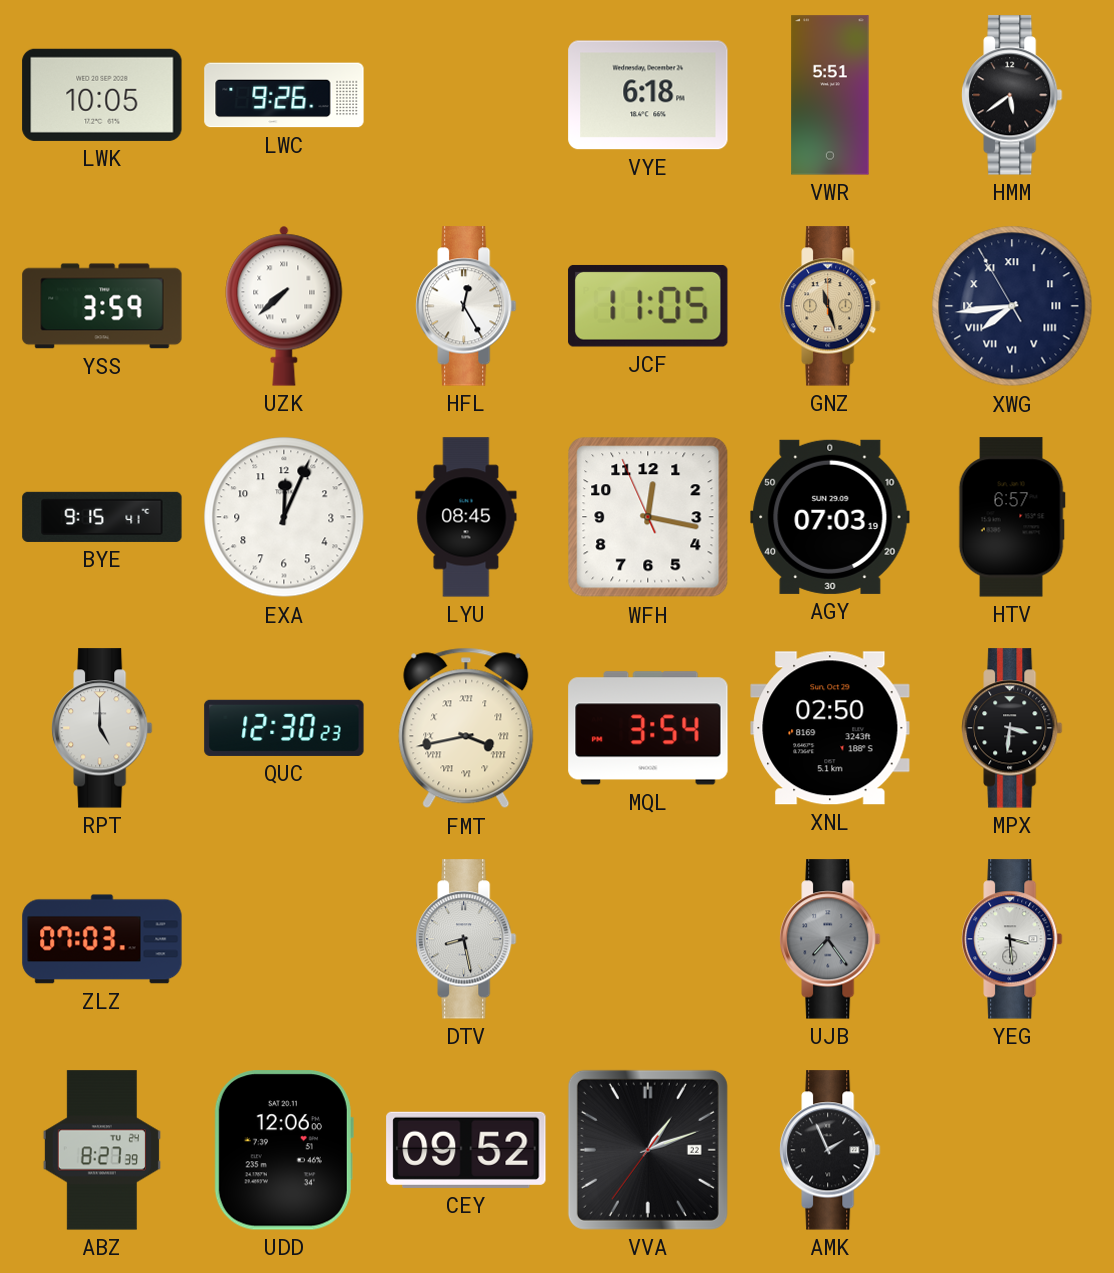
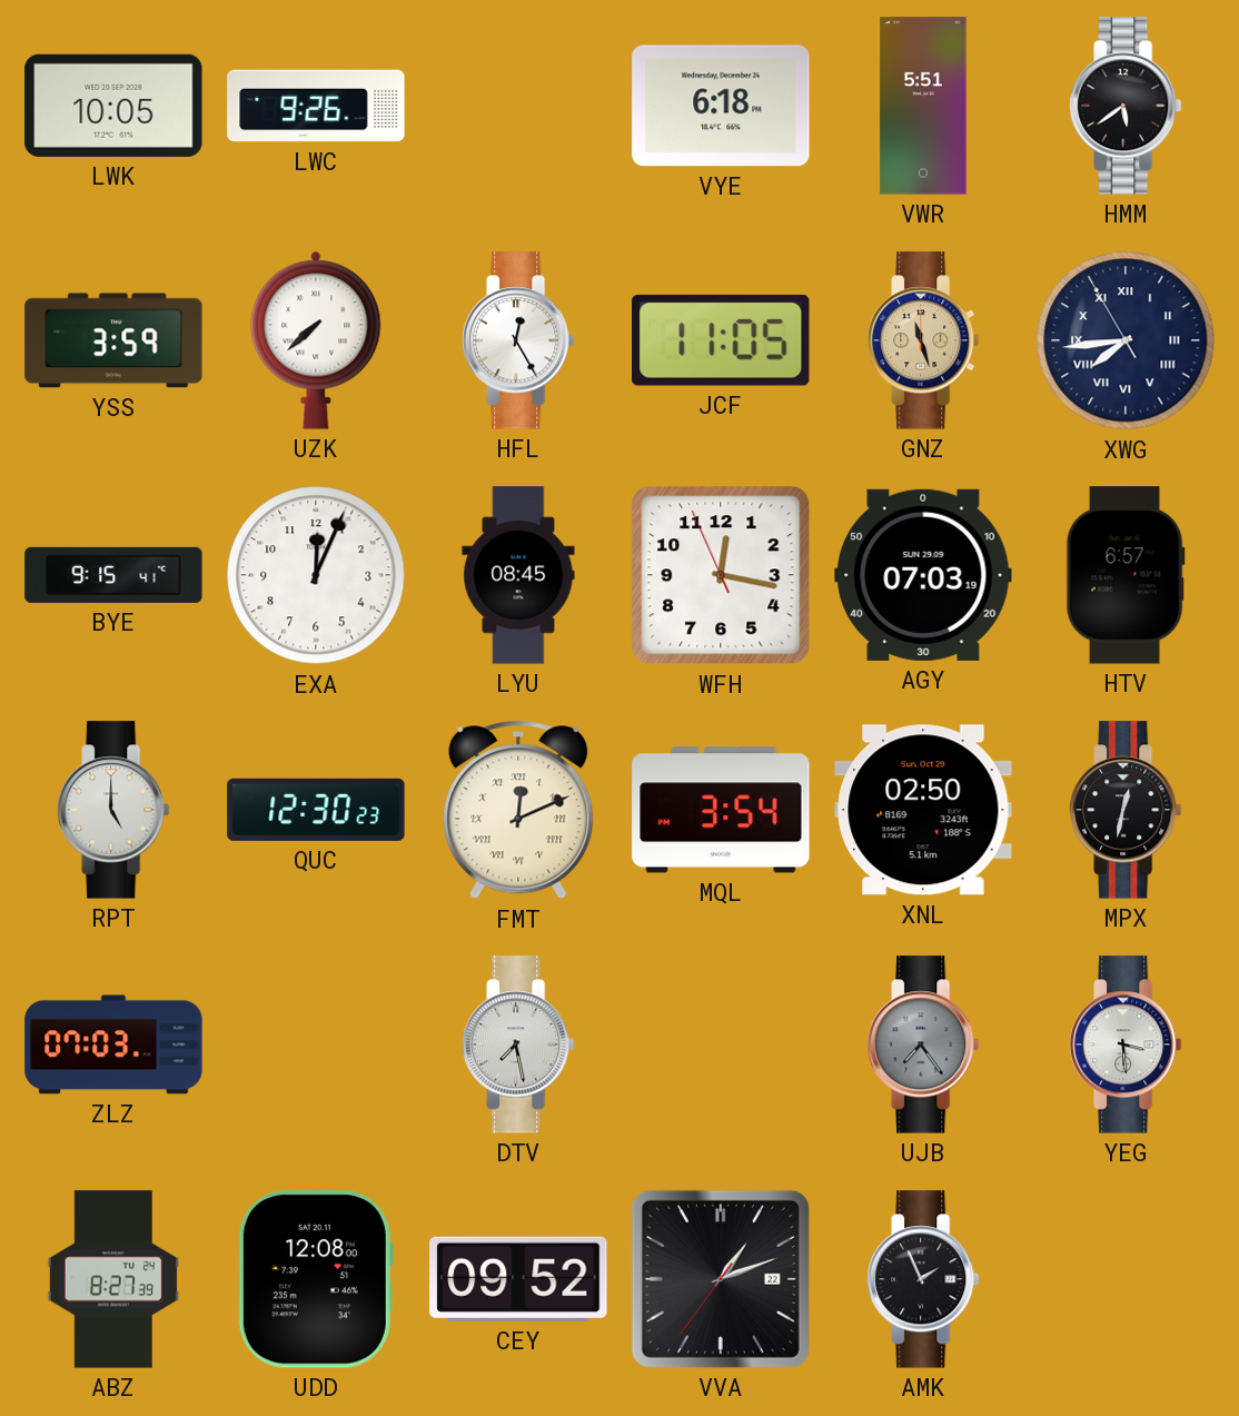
FMT: 3:43 -> 12:11 (518, 810)
MPX: 3:31 -> 12:32 (1126, 810)
DTV: 8:28 -> 7:28 (518, 1044)
UDD: 12:06 -> 12:08 (316, 1279)
